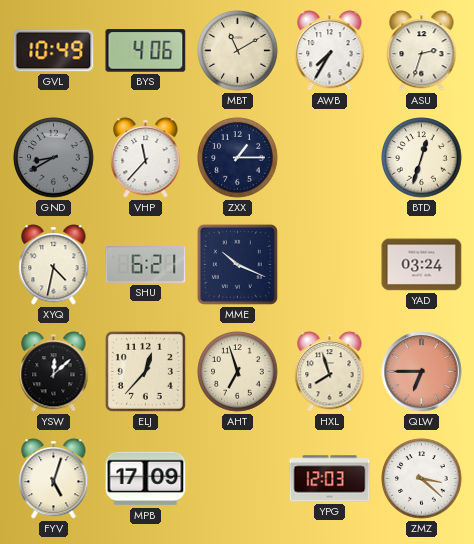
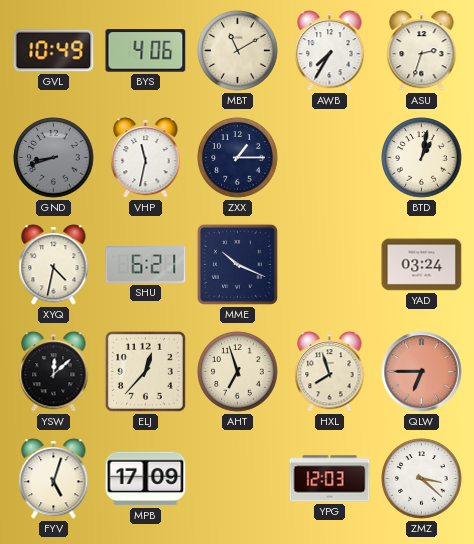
GND: 8:40 -> 8:42 (54, 158)
VHP: 11:37 -> 11:32 (146, 158)
BTD: 12:33 -> 1:02 (422, 158)
